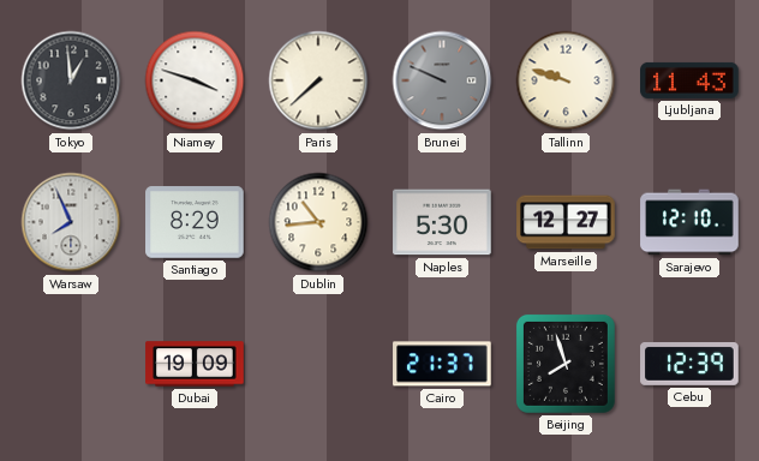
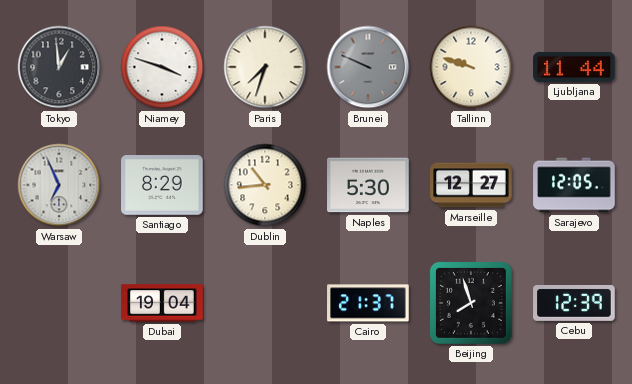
Paris: 7:38 -> 7:33 (265, 67)
Ljubljana: 11:43 -> 11:44 (574, 67)
Warsaw: 7:56 -> 6:56 (59, 185)
Sarajevo: 12:10 -> 12:05 (574, 185)
Dubai: 19:09 -> 19:04 (162, 303)
